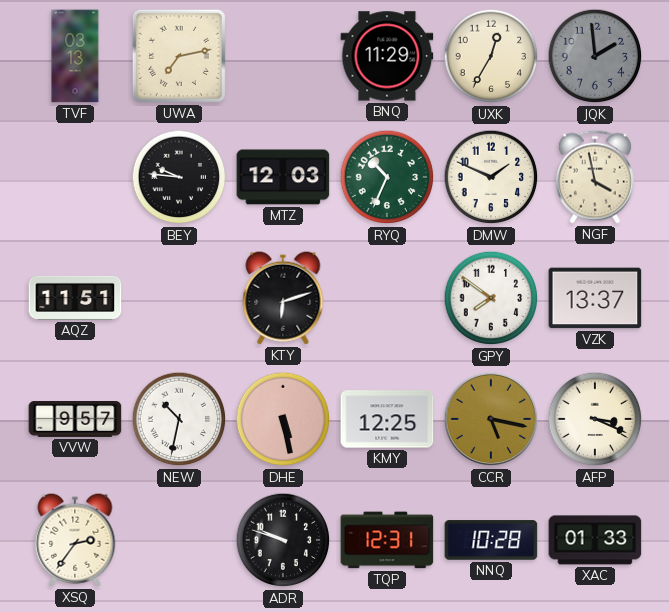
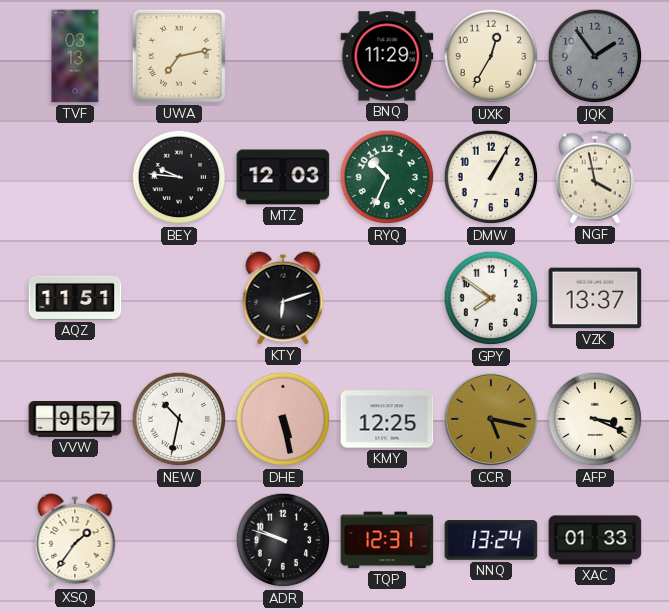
JQK: 1:59 -> 1:54 (595, 56)
DMW: 1:49 -> 1:05 (491, 177)
XSQ: 2:36 -> 1:36 (75, 540)
NNQ: 10:28 -> 13:24 (491, 540)
